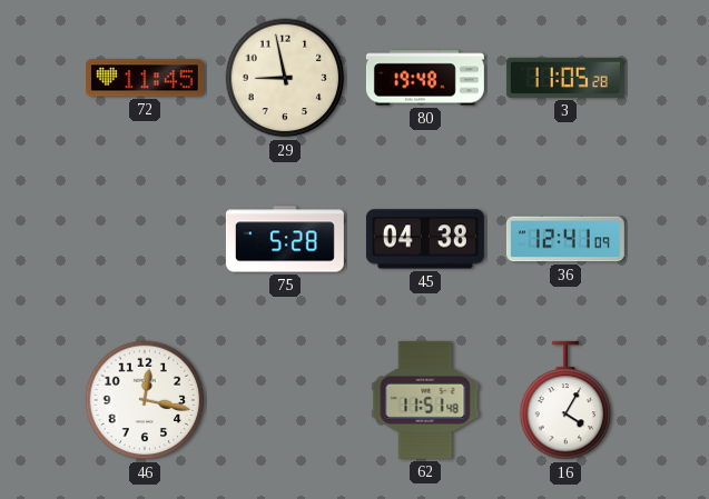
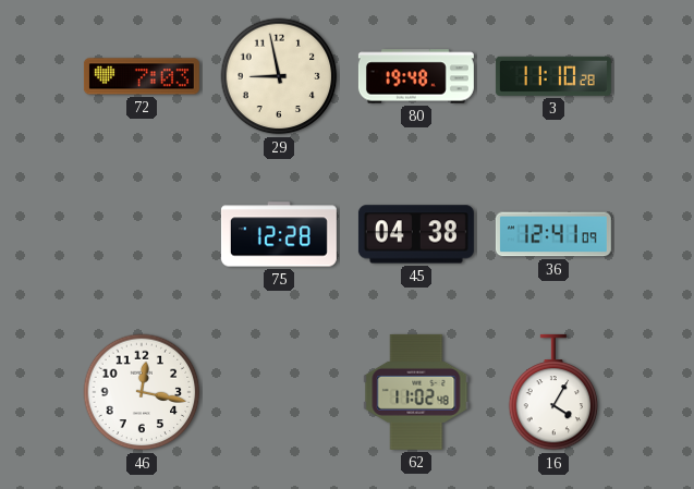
72: 11:45 -> 7:03 (142, 76)
3: 11:05 -> 11:10 (553, 76)
75: 5:28 -> 12:28 (279, 234)
62: 11:51 -> 11:02 (416, 392)
